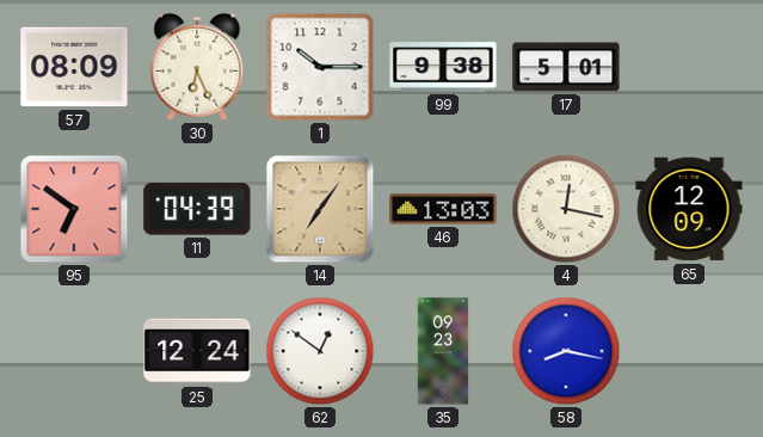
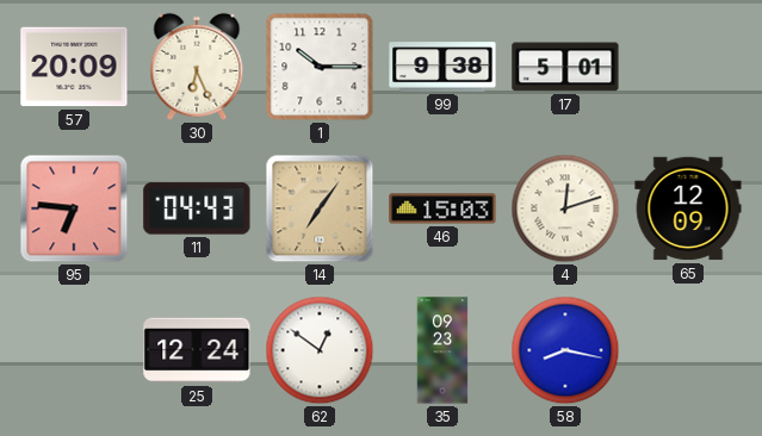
57: 08:09 -> 20:09 (74, 67)
95: 6:51 -> 6:46 (74, 208)
11: 04:39 -> 04:43 (197, 208)
46: 13:03 -> 15:03 (442, 208)
4: 12:17 -> 12:12 (565, 208)
